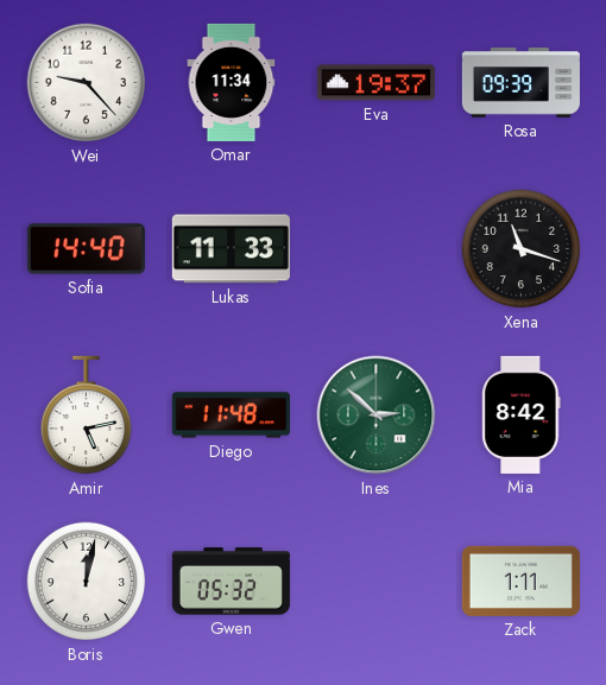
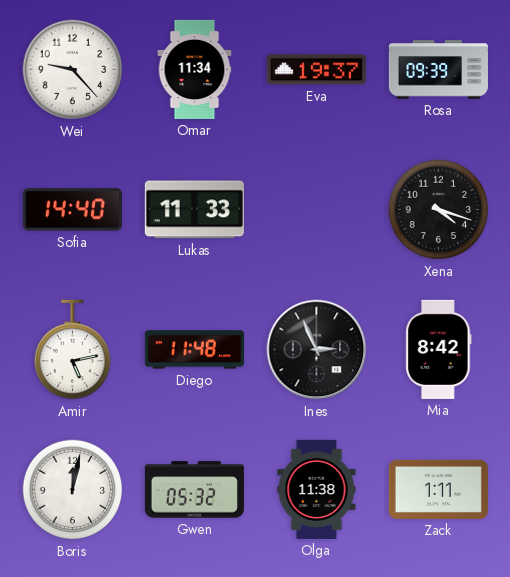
Xena: 11:18 -> 4:18 (439, 210)
Ines: 2:52 -> 2:56 (317, 350)
Ines dial: green -> black (317, 350)
Olga: none -> 11:38 (317, 489)
